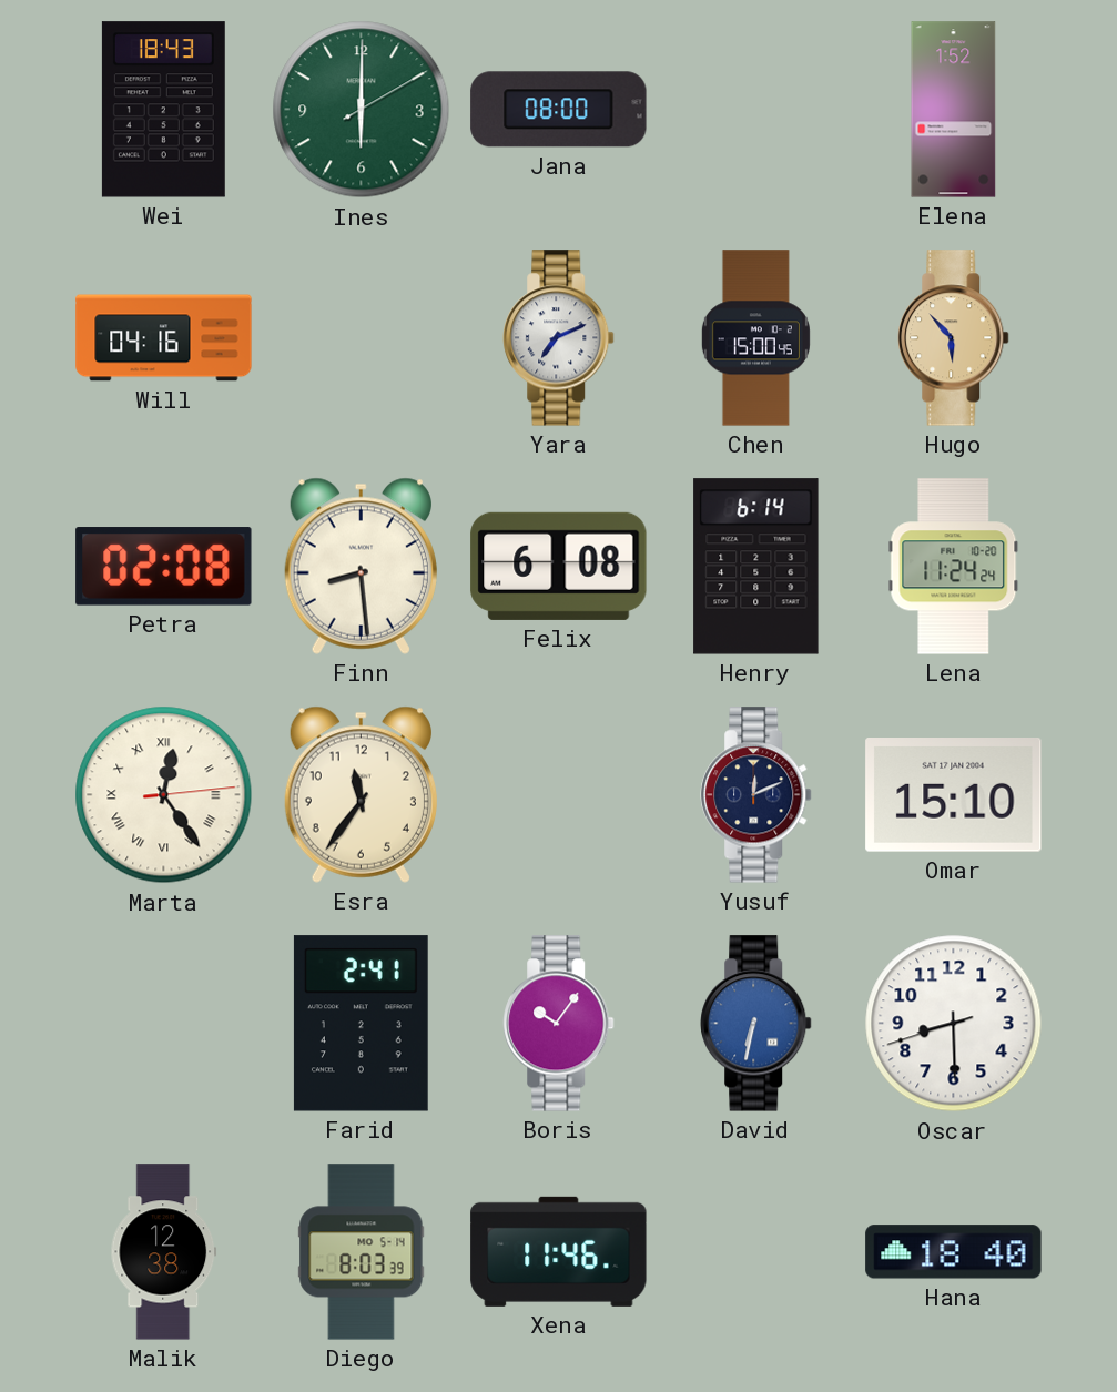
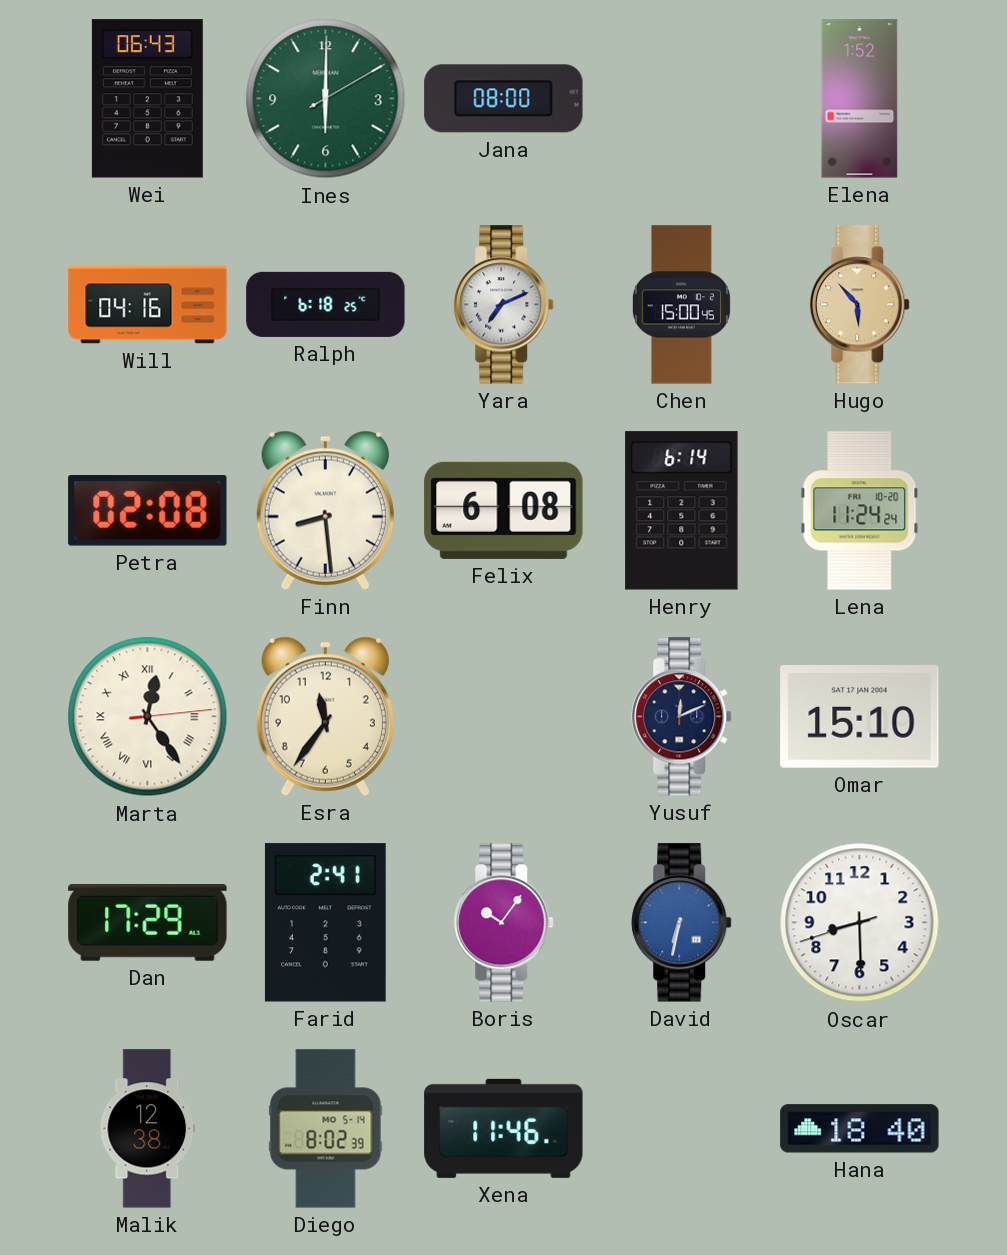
Wei: 18:43 -> 06:43 (147, 99)
Ralph: none -> 6:18 (326, 304)
Dan: none -> 17:29 (148, 923)
Diego: 8:03 -> 8:02 (326, 1129)
